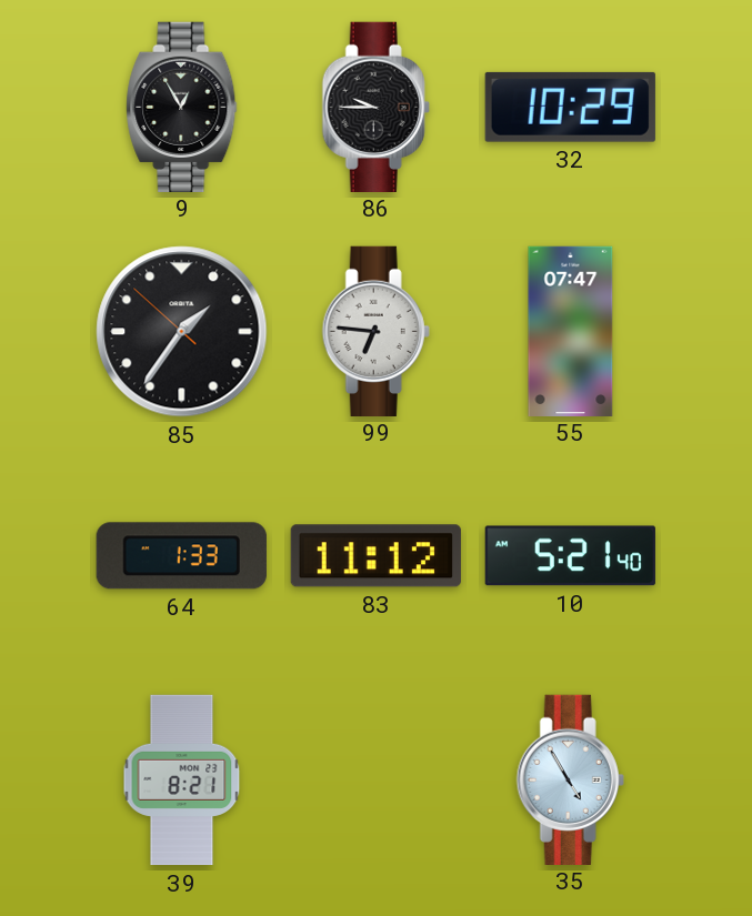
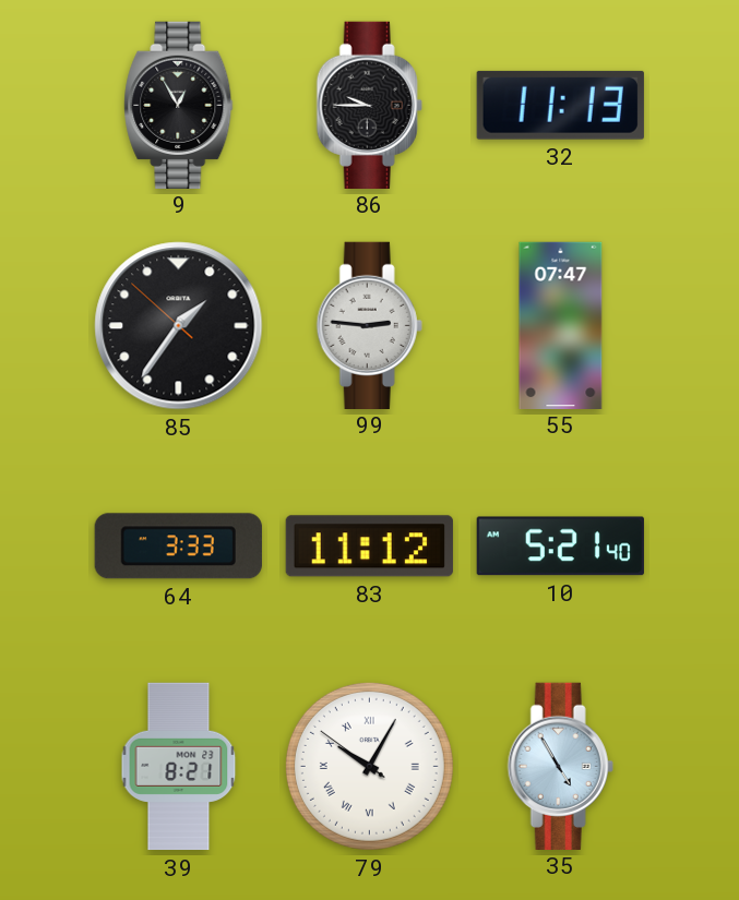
32: 10:29 -> 11:13 (560, 105)
99: 6:46 -> 2:46 (369, 325)
64: 1:33 -> 3:33 (178, 547)
79: none -> 10:04 (369, 766)
